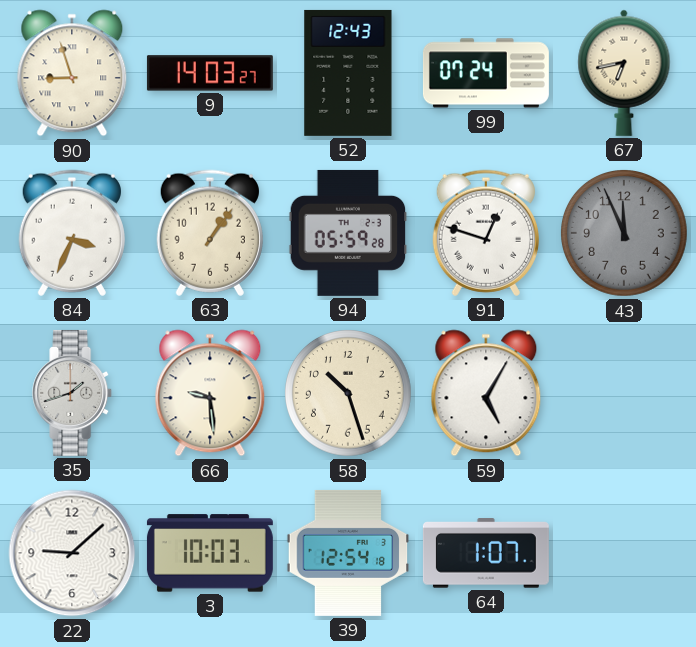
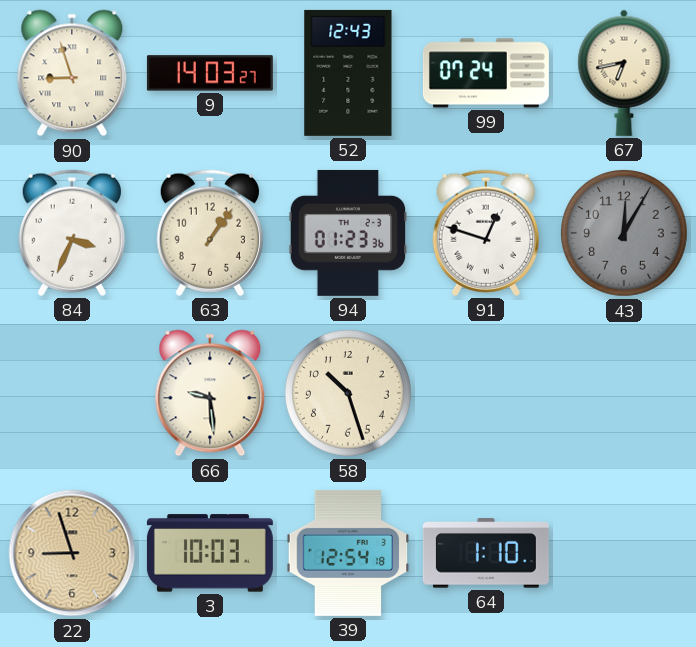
94: 05:59 -> 01:23 (348, 233)
43: 11:56 -> 12:05 (625, 234)
35: 1:42 -> none (73, 393)
59: 5:05 -> none (486, 393)
22: 9:08 -> 8:57 (72, 553)
22 dial: white -> champagne (72, 553)
64: 1:07 -> 1:10 (486, 553)
